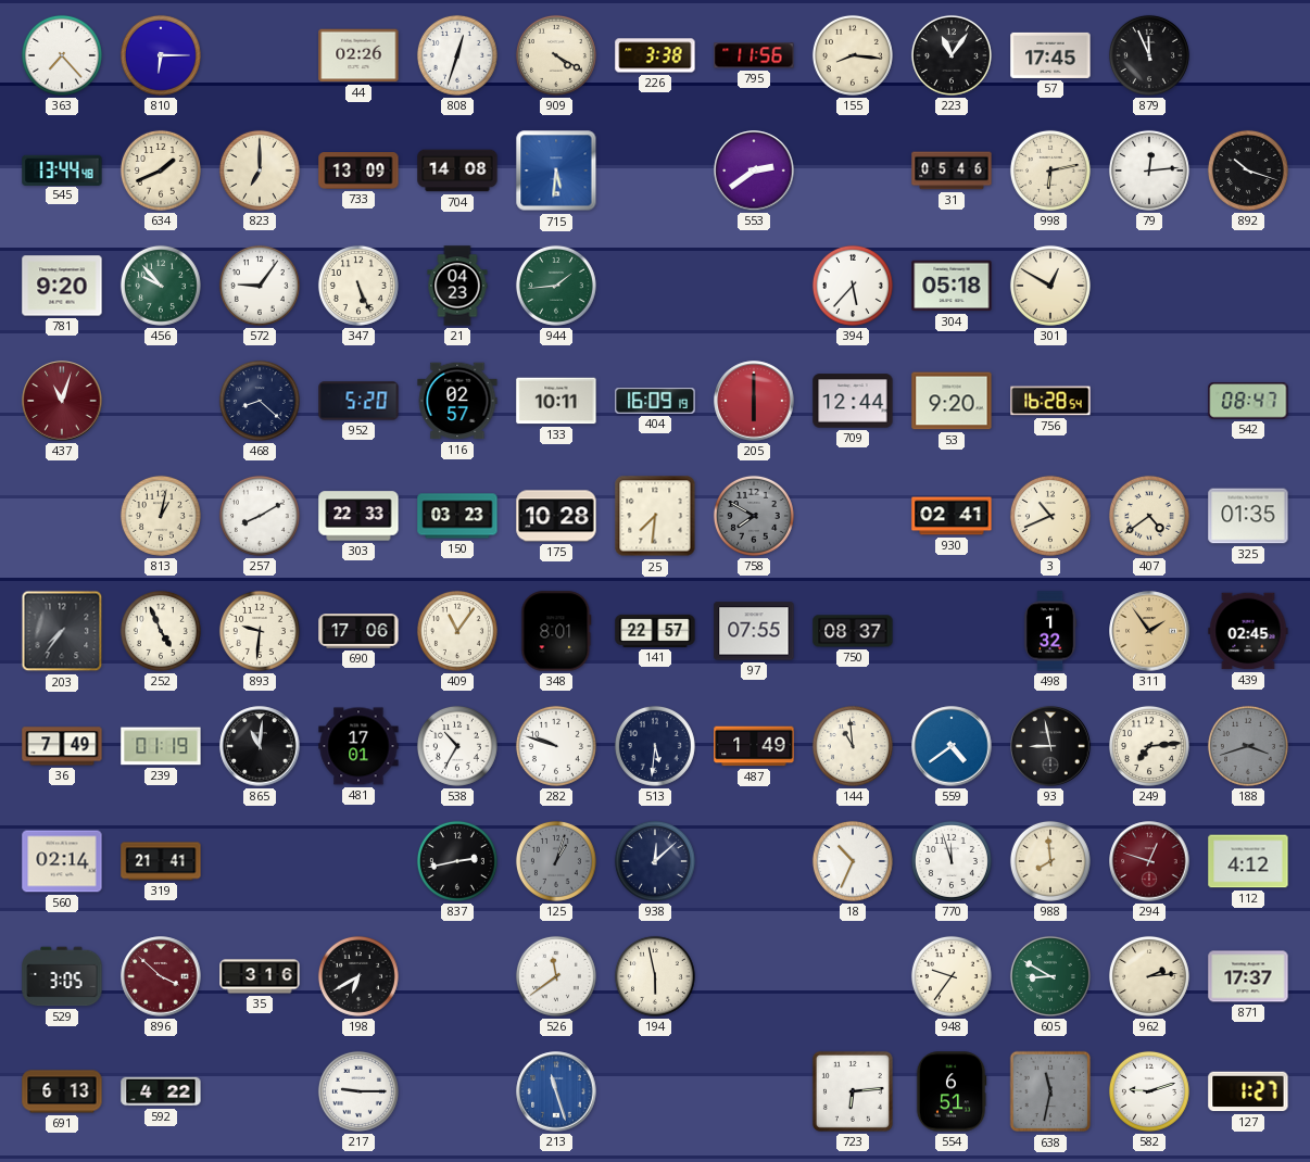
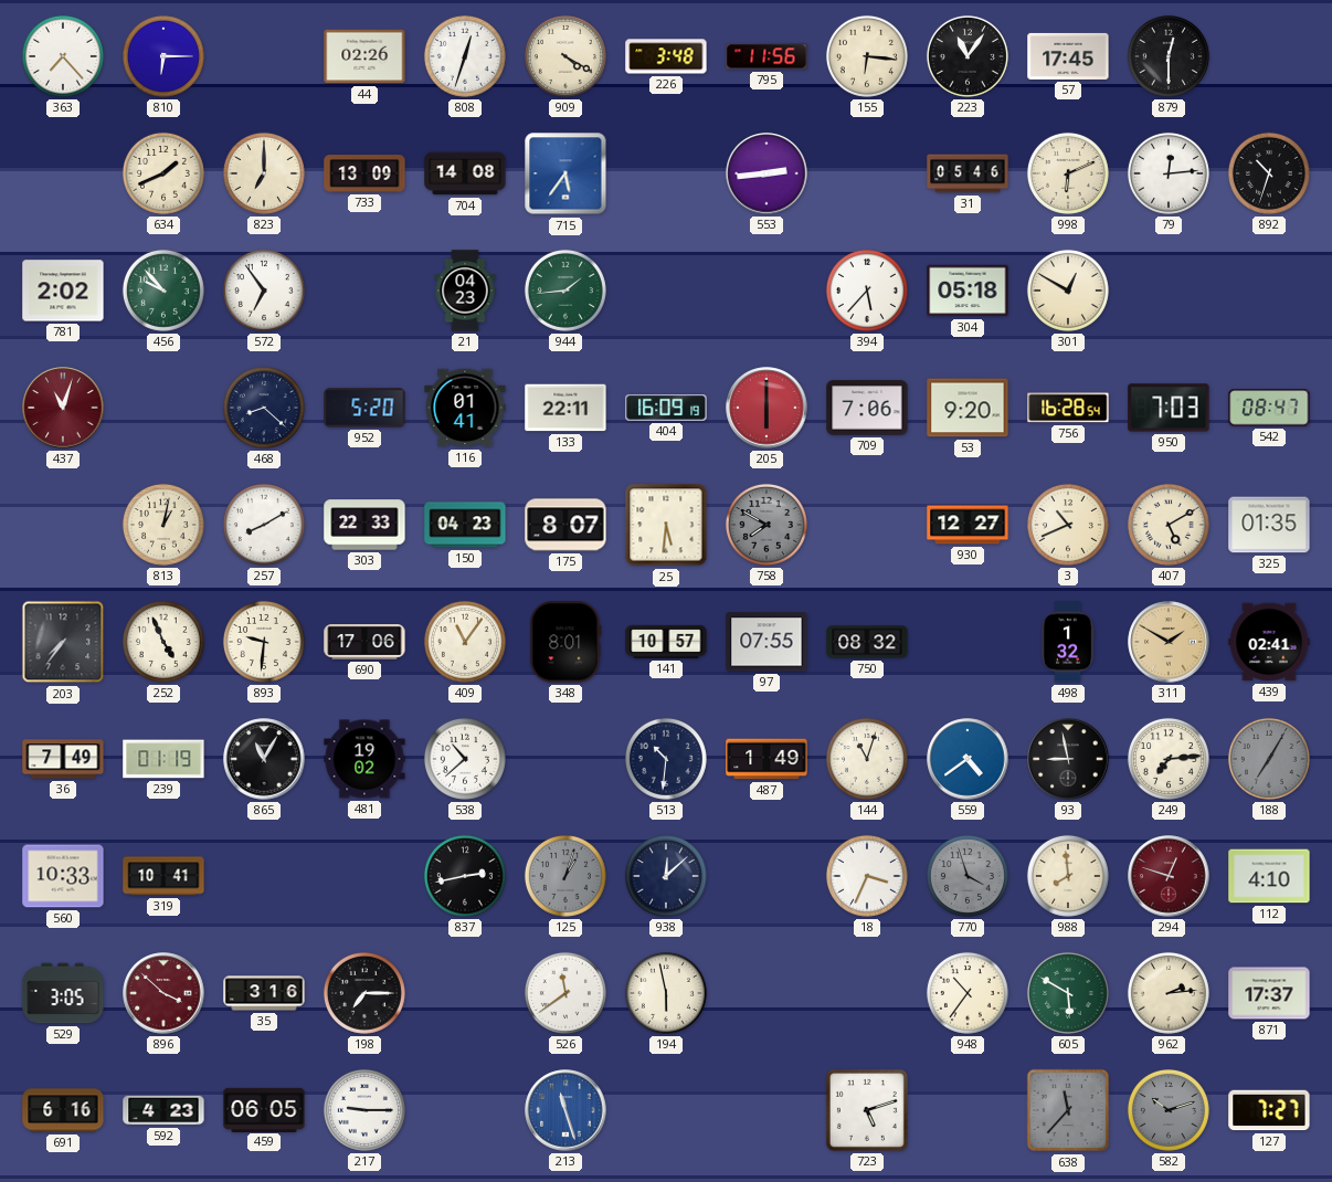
226: 3:38 -> 3:48 (666, 56)
155: 8:16 -> 6:16 (867, 56)
879: 11:56 -> 12:30 (1169, 56)
545: 13:44 -> none (62, 169)
715: 5:31 -> 5:36 (565, 173)
553: 2:39 -> 2:44 (767, 173)
998: 6:13 -> 6:11 (1068, 173)
892: 10:18 -> 10:33 (1269, 173)
781: 9:20 -> 2:02 (63, 291)
572: 9:06 -> 6:54 (264, 291)
347: 5:26 -> none (358, 286)
116: 02:57 -> 01:41 (465, 408)
133: 10:11 -> 22:11 (565, 408)
709: 12:44 -> 7:06 (867, 408)
950: none -> 7:03 (1169, 408)
150: 03:23 -> 04:23 (465, 525)
175: 10:28 -> 8:07 (565, 525)
25: 7:31 -> 5:31 (666, 525)
930: 02:41 -> 12:27 (968, 525)
407: 4:39 -> 5:10 (1169, 525)
141: 22:57 -> 10:57 (666, 642)
750: 08:37 -> 08:32 (867, 642)
311: 1:54 -> 1:50 (1169, 642)
439: 02:45 -> 02:41 (1269, 642)
865: 11:01 -> 11:05 (264, 759)
481: 17:01 -> 19:02 (364, 759)
538: 10:35 -> 10:38 (465, 759)
282: 9:48 -> none (556, 746)
513: 5:31 -> 10:31 (666, 759)
144: 10:59 -> 11:03 (867, 759)
188: 3:42 -> 7:05 (1269, 759)
560: 02:14 -> 10:33 (63, 876)
319: 21:41 -> 10:41 (163, 876)
18: 10:34 -> 3:34 (867, 876)
770: 11:57 -> 3:57 (968, 876)
770 dial: white -> grey (968, 876)
112: 4:12 -> 4:10 (1269, 876)
198: 6:40 -> 7:15 (364, 993)
948: 9:36 -> 10:36 (968, 993)
605: 8:50 -> 5:50 (1068, 993)
691: 6:13 -> 6:16 (63, 1110)
592: 4:22 -> 4:23 (163, 1110)
459: none -> 06:05 (264, 1109)
723: 6:14 -> 5:12 (867, 1110)
554: 6:51 -> none (952, 1091)
638: 11:32 -> 11:37 (1068, 1110)
582: 9:12 -> 10:12 (1169, 1110)
582 dial: white -> grey (1169, 1110)
127: 1:27 -> 7:27 (1269, 1110)
